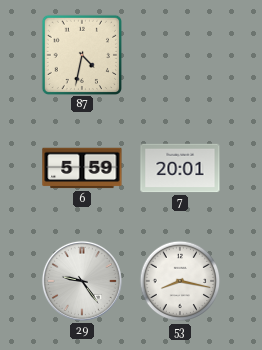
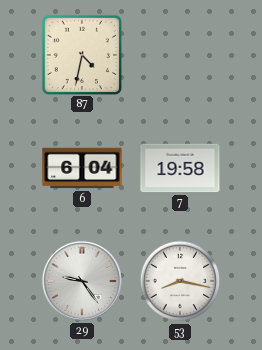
6: 5:59 -> 6:04 (82, 168)
7: 20:01 -> 19:58 (180, 168)
